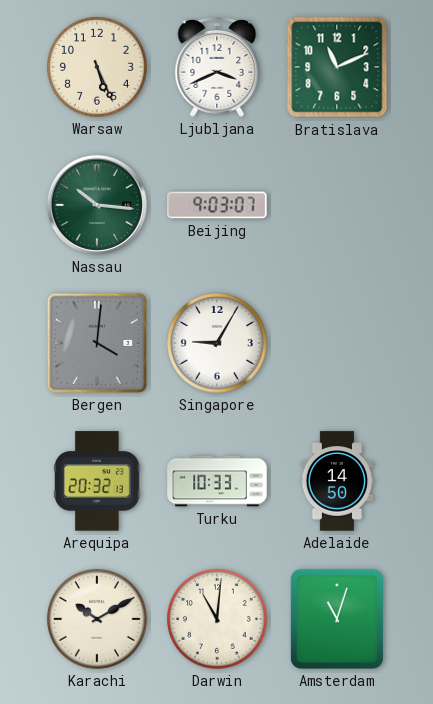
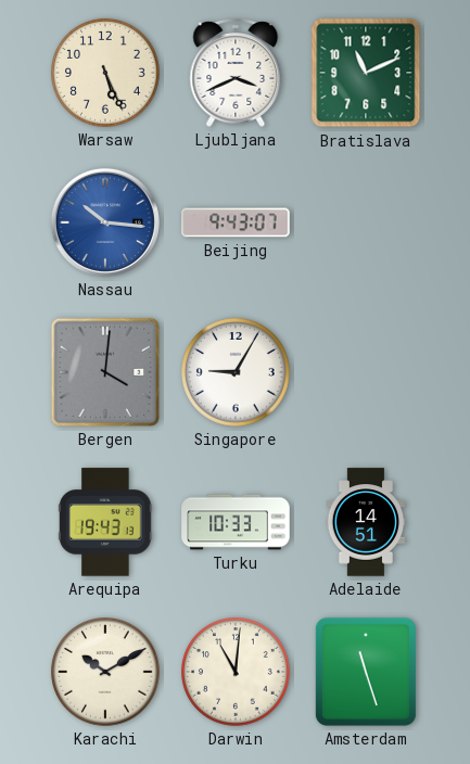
Nassau dial: green -> blue (105, 222)
Beijing: 9:03 -> 9:43 (236, 222)
Arequipa: 20:32 -> 19:43 (105, 522)
Adelaide: 14:50 -> 14:51 (366, 522)
Amsterdam: 11:03 -> 11:27 (366, 672)
